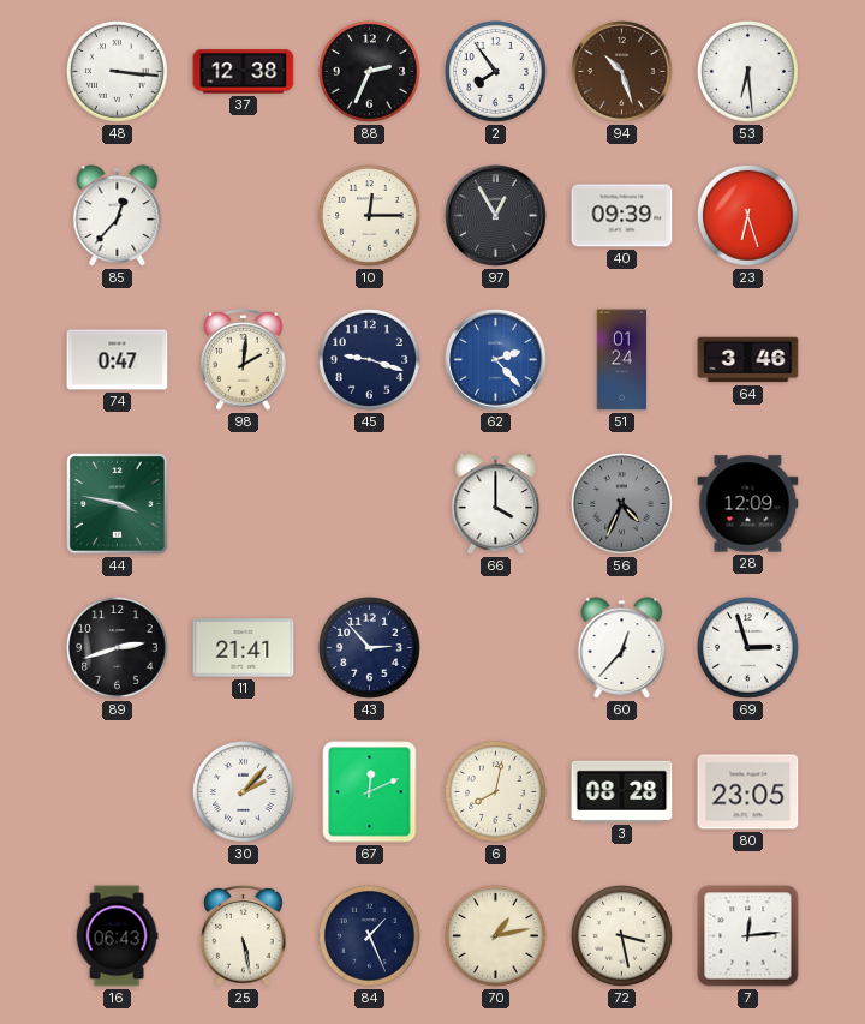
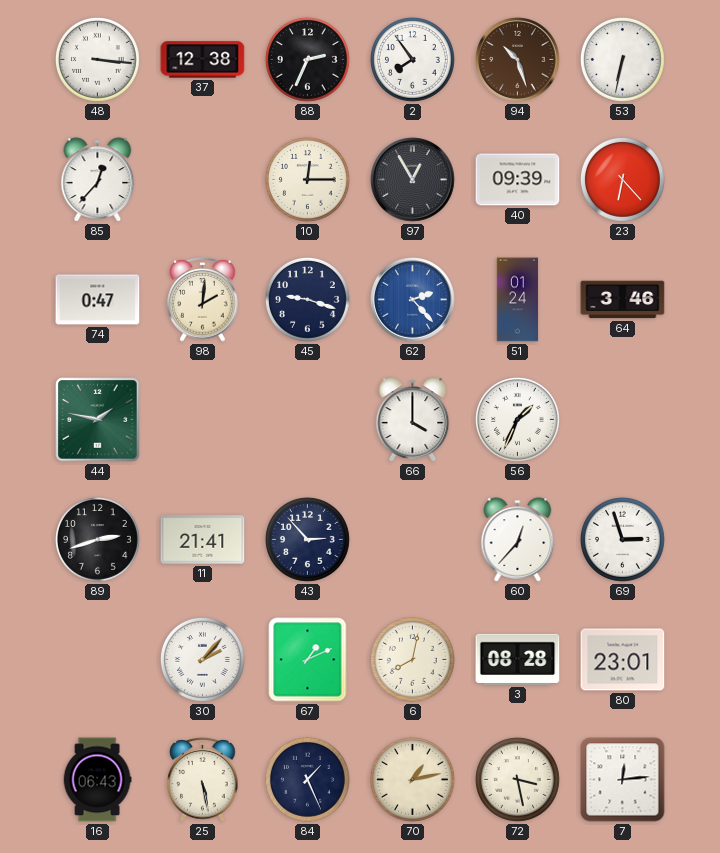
53: 6:29 -> 6:32 (622, 59)
23: 6:27 -> 6:23 (622, 179)
44: 3:47 -> 1:47 (98, 420)
56: 4:34 -> 1:34 (517, 419)
56 dial: grey -> white (517, 419)
28: 12:09 -> none (748, 504)
67: 12:11 -> 1:11 (308, 660)
80: 23:05 -> 23:01 (623, 660)
